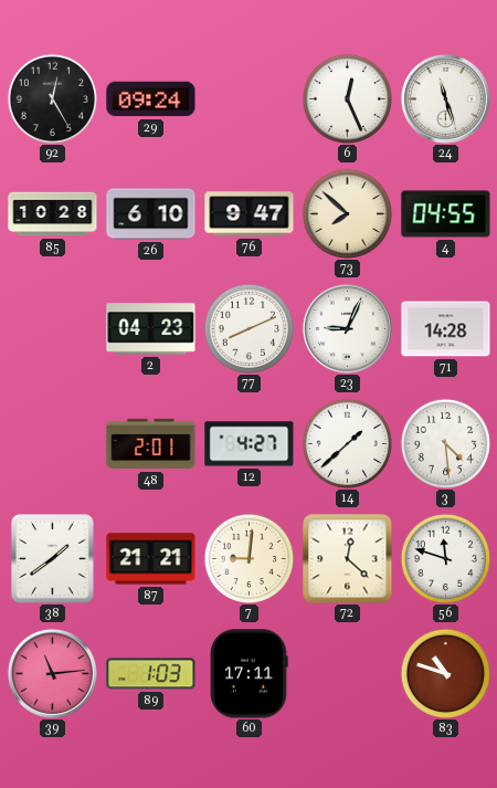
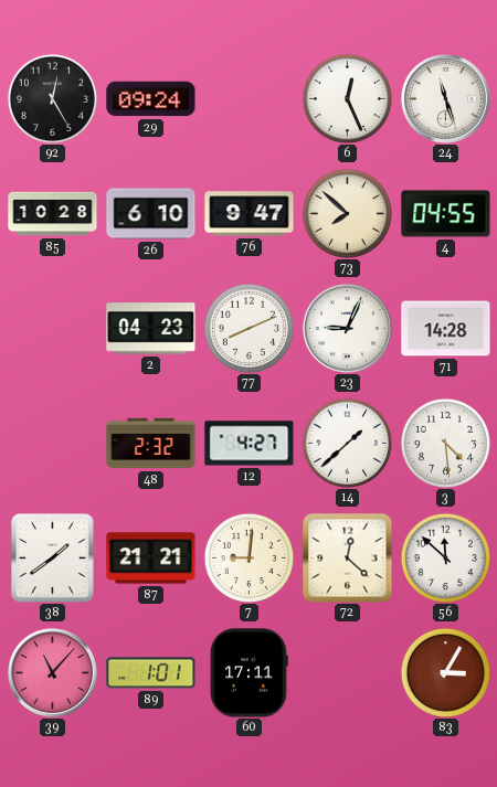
48: 2:01 -> 2:32 (151, 444)
56: 11:48 -> 11:52 (445, 557)
39: 11:14 -> 11:07 (52, 672)
89: 1:03 -> 1:01 (151, 673)
83: 10:48 -> 3:05 (445, 672)
